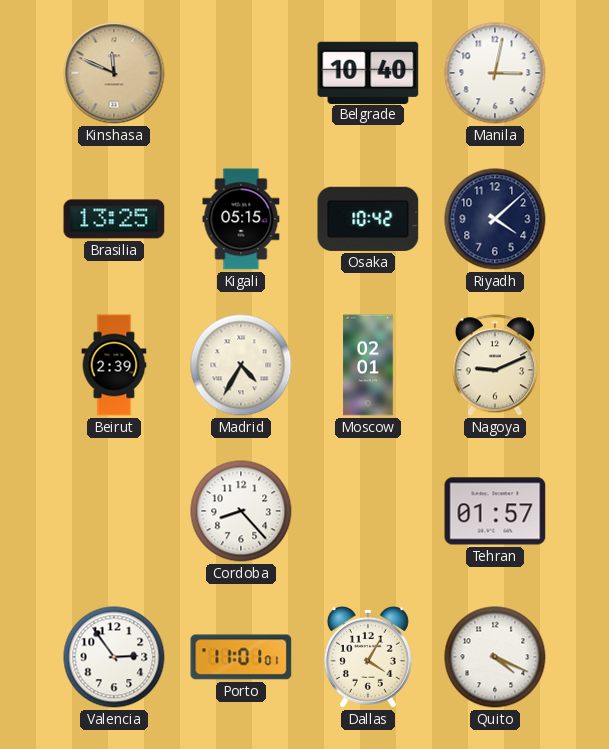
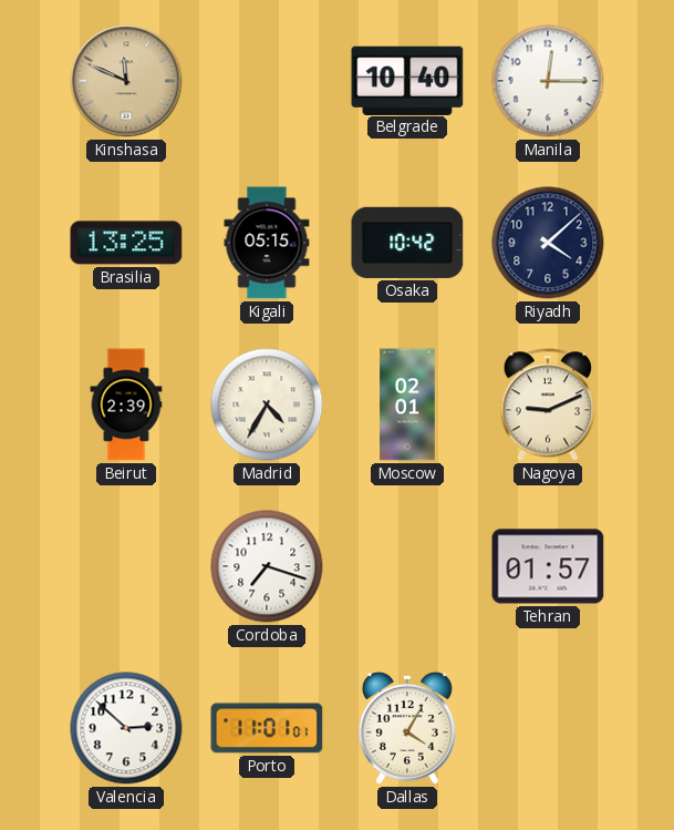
Manila: 3:02 -> 12:15 (548, 81)
Cordoba: 8:23 -> 7:18 (267, 566)
Valencia: 2:54 -> 2:52 (126, 728)
Quito: 4:19 -> none (495, 657)
